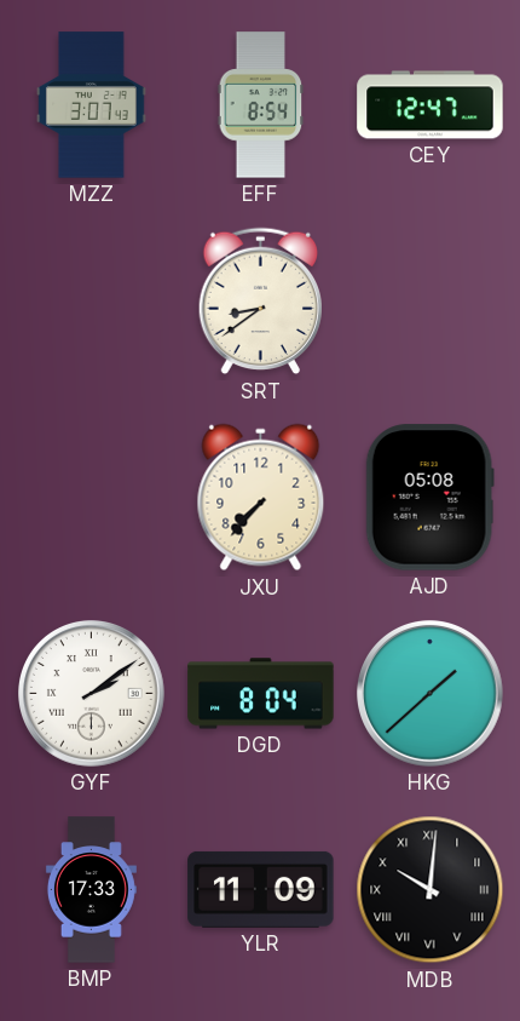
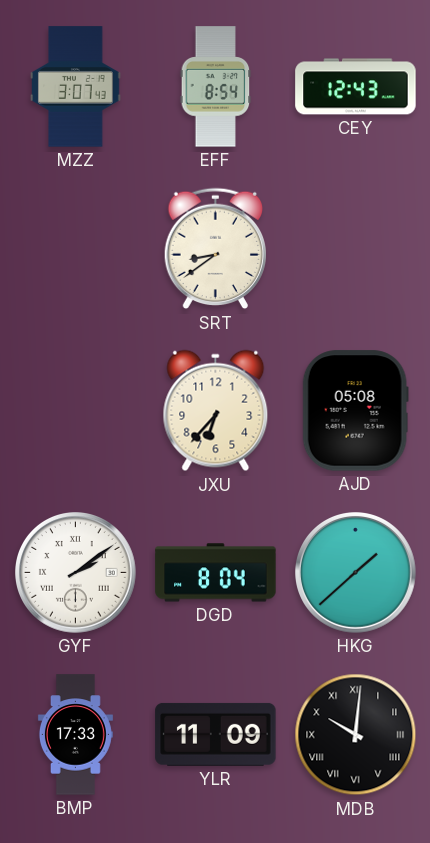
CEY: 12:47 -> 12:43 (356, 87)
JXU: 7:37 -> 6:37 (216, 411)
